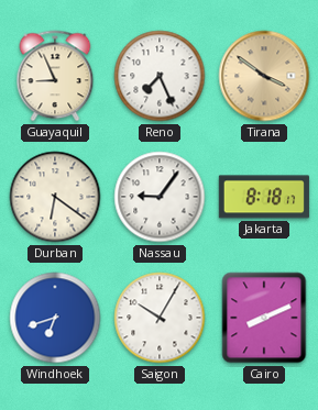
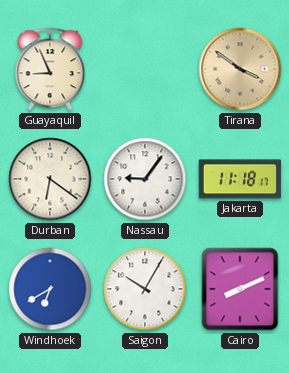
Reno: 7:26 -> none (160, 76)
Jakarta: 8:18 -> 11:18 (240, 179)
Windhoek: 6:42 -> 6:40 (50, 289)
